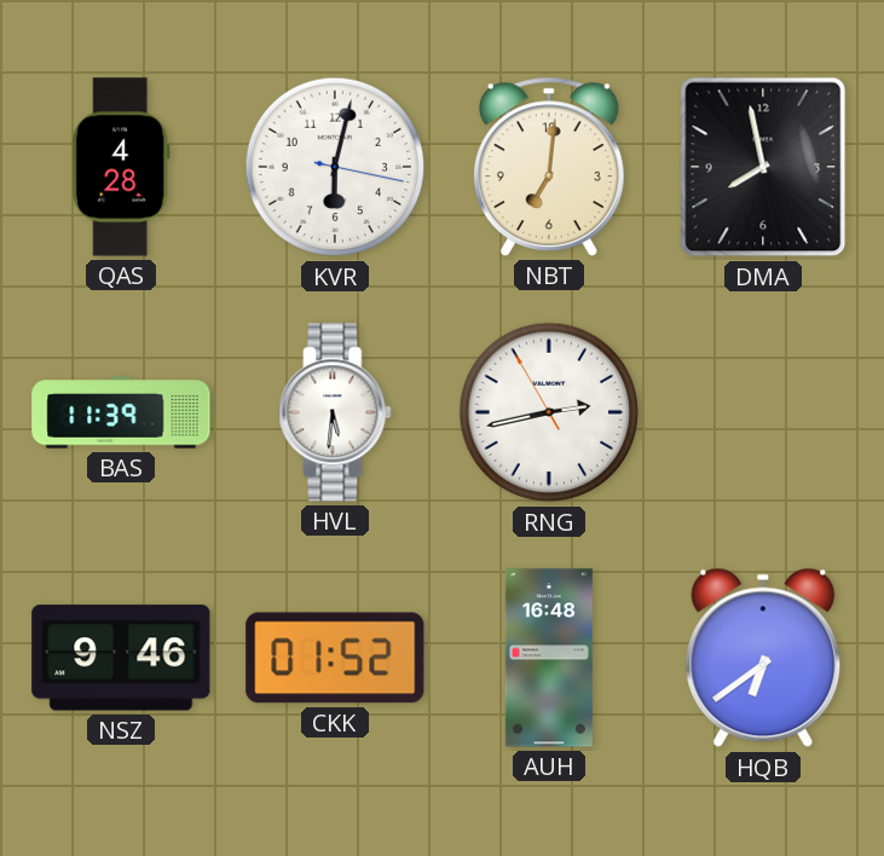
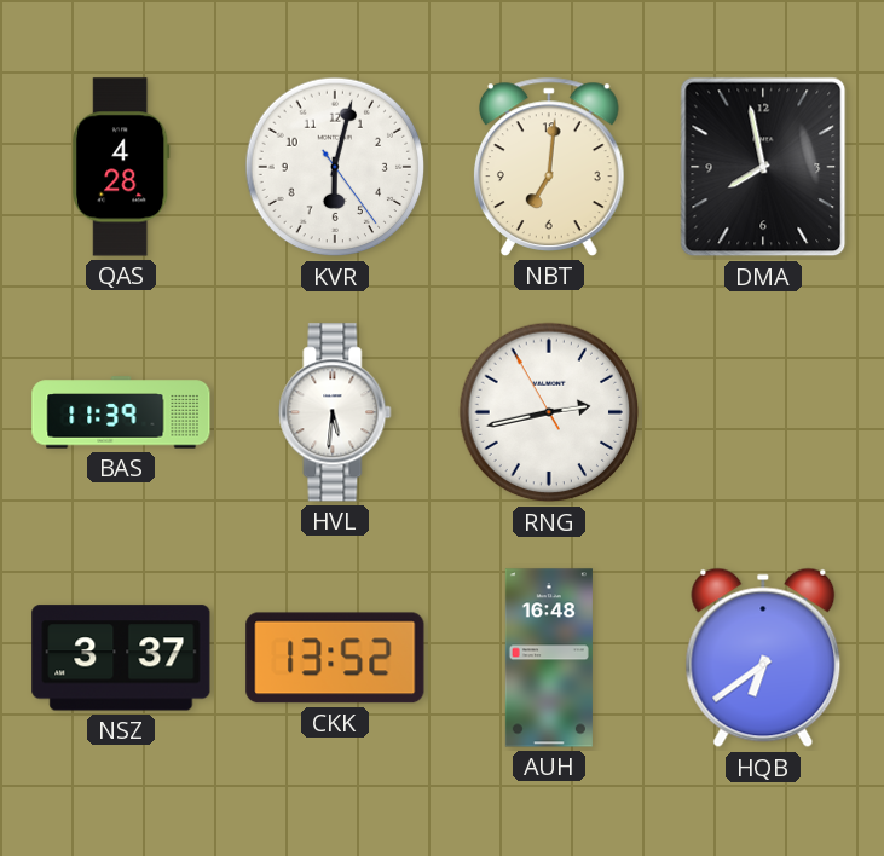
KVR: 6:02:17 -> 6:02:24 (335, 167)
NSZ: 9:46 -> 3:37 (121, 658)
CKK: 01:52 -> 13:52 (335, 658)
